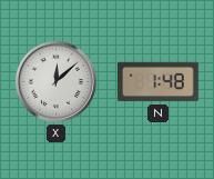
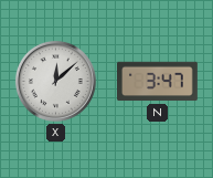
N: 1:48 -> 3:47 (158, 82)
